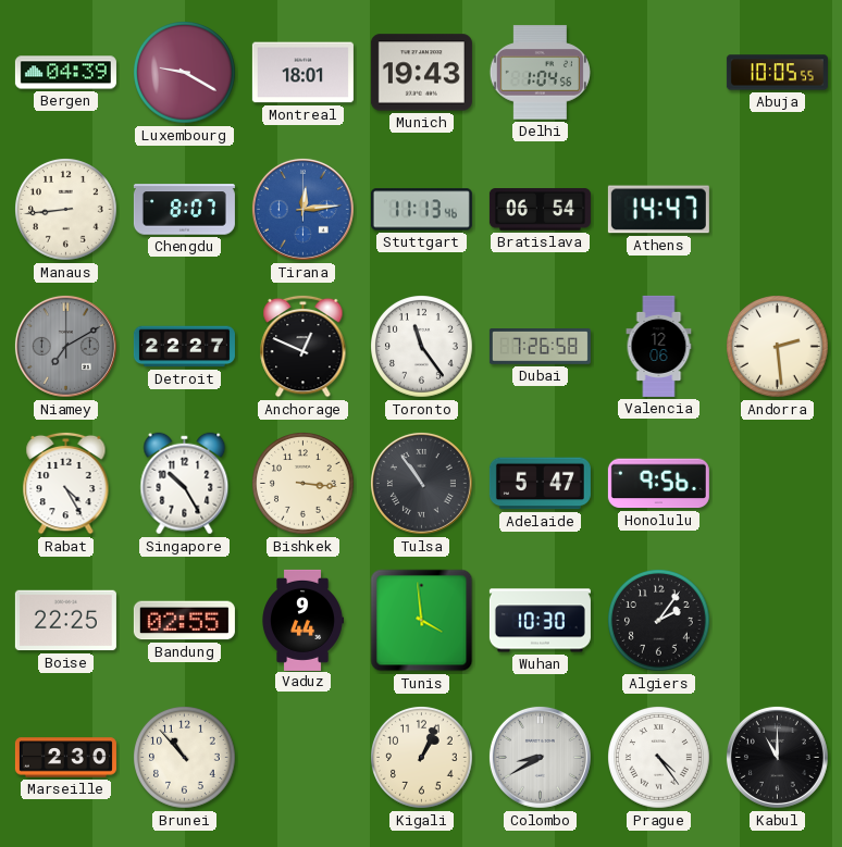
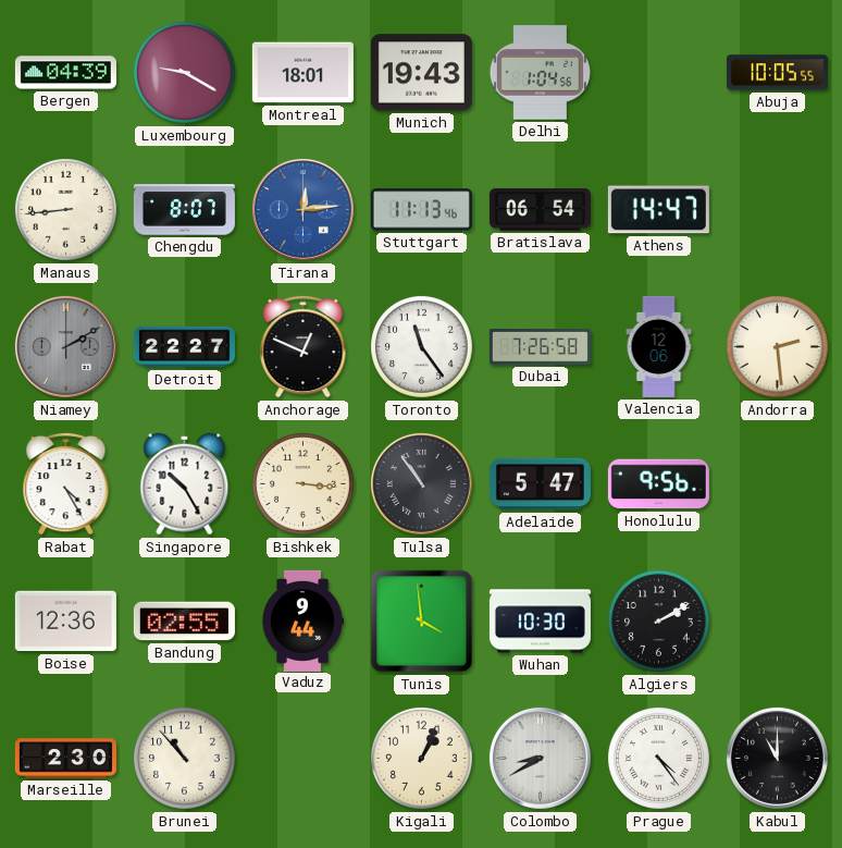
Niamey: 7:10 -> 2:10 (65, 346)
Boise: 22:25 -> 12:36 (65, 622)
Algiers: 2:06 -> 2:10 (659, 622)
